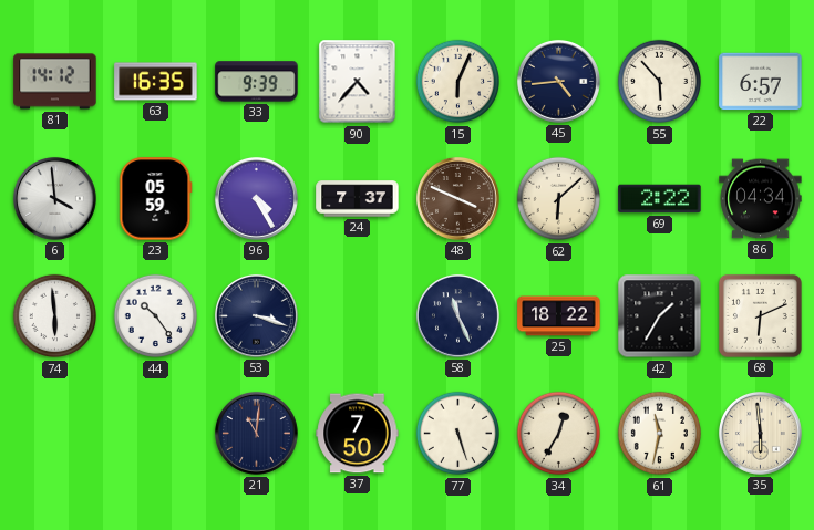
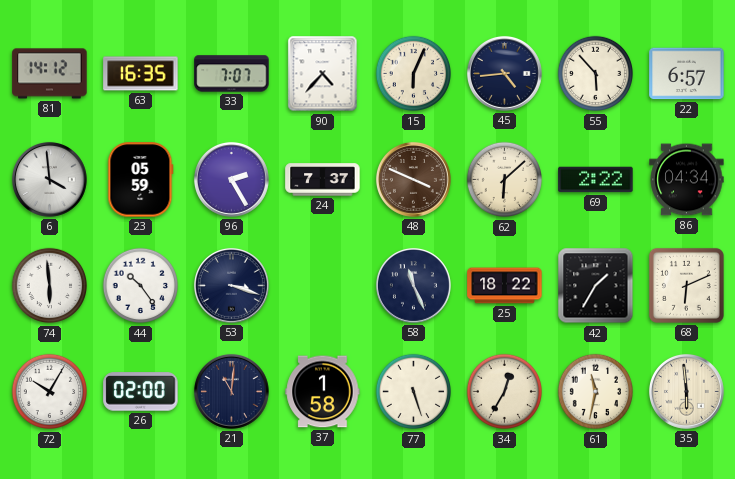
33: 9:39 -> 7:07 (232, 74)
96: 4:25 -> 2:25 (231, 179)
72: none -> 10:05 (50, 392)
26: none -> 02:00 (141, 392)
37: 7:50 -> 1:58 (323, 392)
